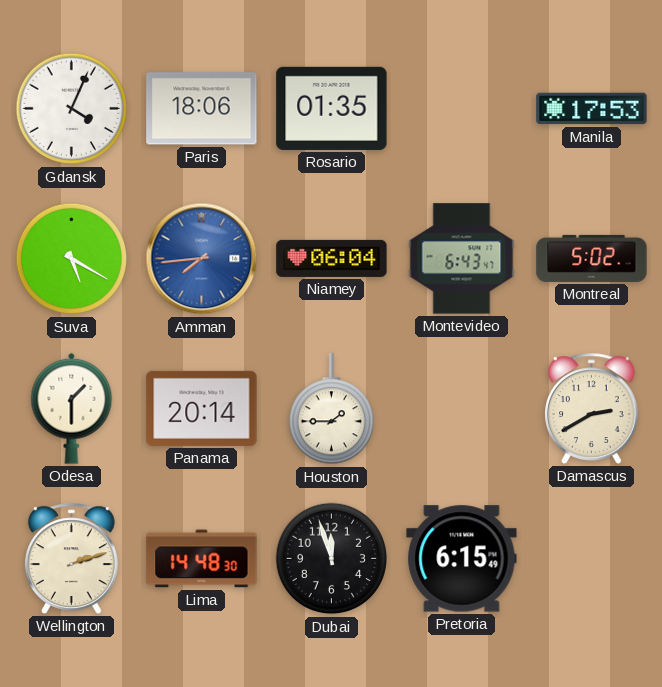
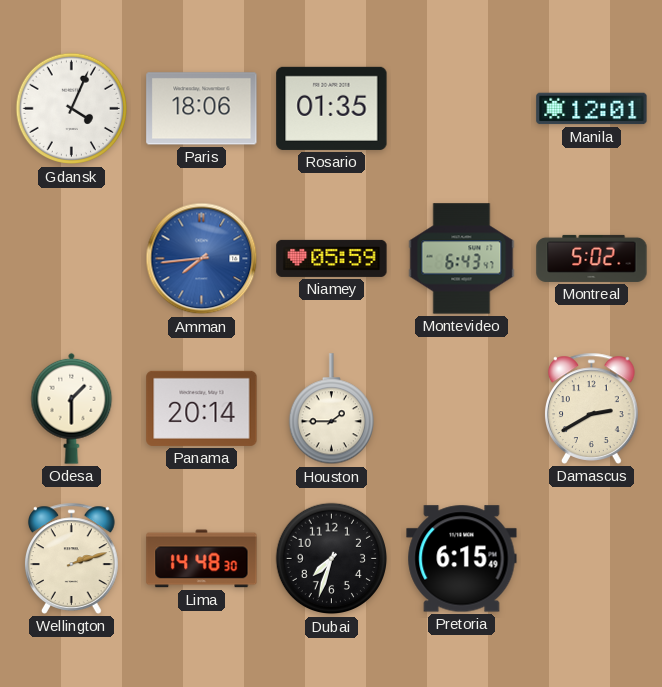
Manila: 17:53 -> 12:01 (592, 109)
Suva: 5:20 -> none (72, 259)
Niamey: 06:04 -> 05:59 (332, 258)
Dubai: 11:57 -> 7:33 (332, 559)
